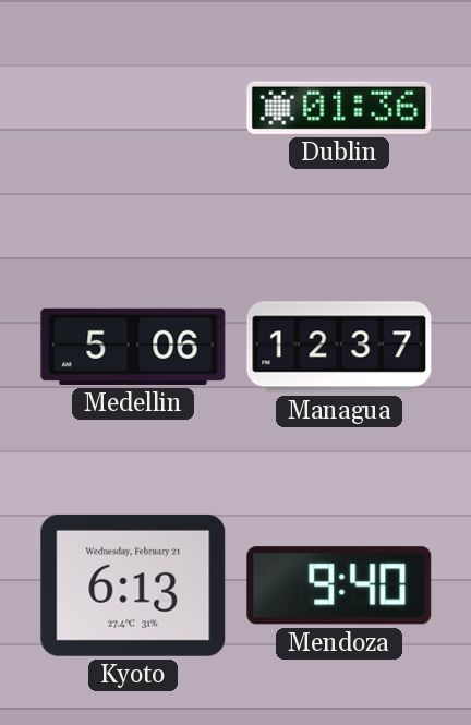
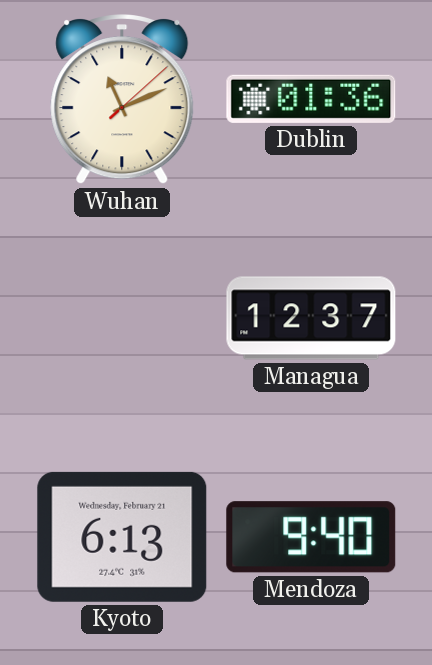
Wuhan: none -> 11:11 (122, 100)
Medellin: 5:06 -> none (133, 347)
